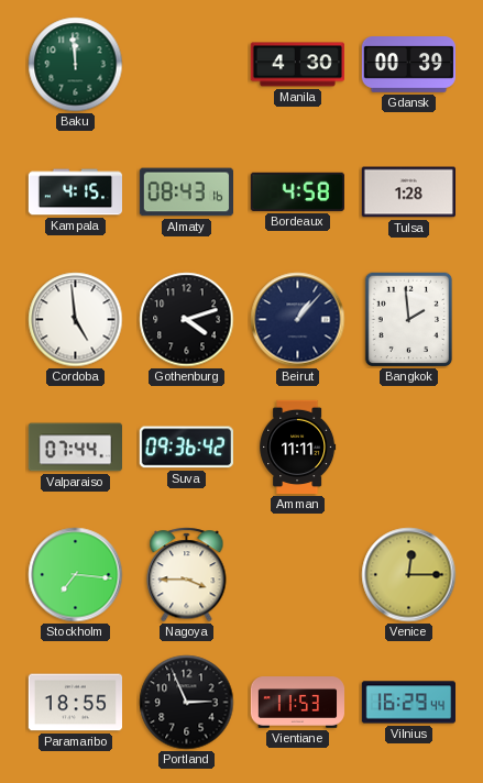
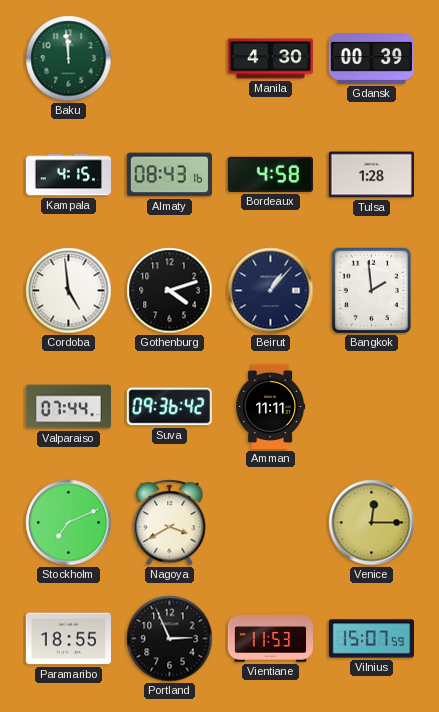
Stockholm: 7:16 -> 7:11 (69, 523)
Nagoya: 3:45 -> 3:40 (170, 523)
Vilnius: 16:29 -> 15:07 (371, 639)
